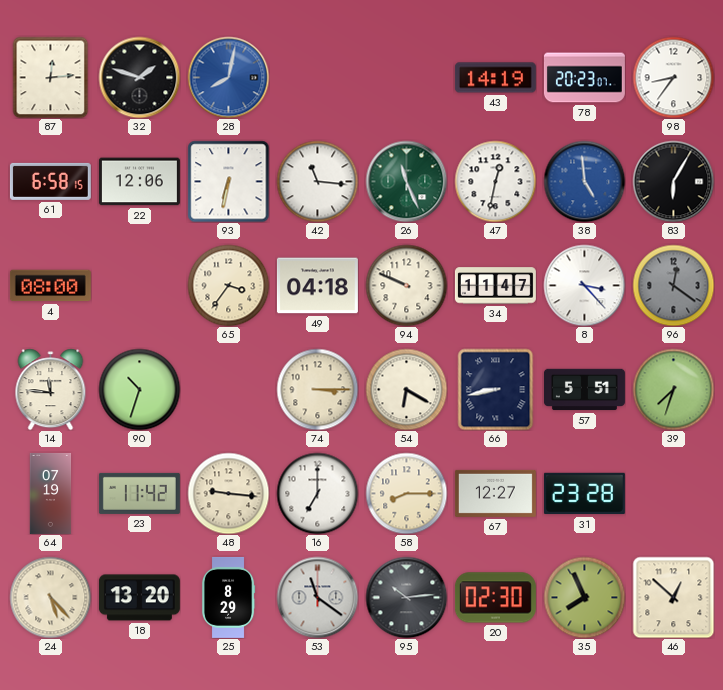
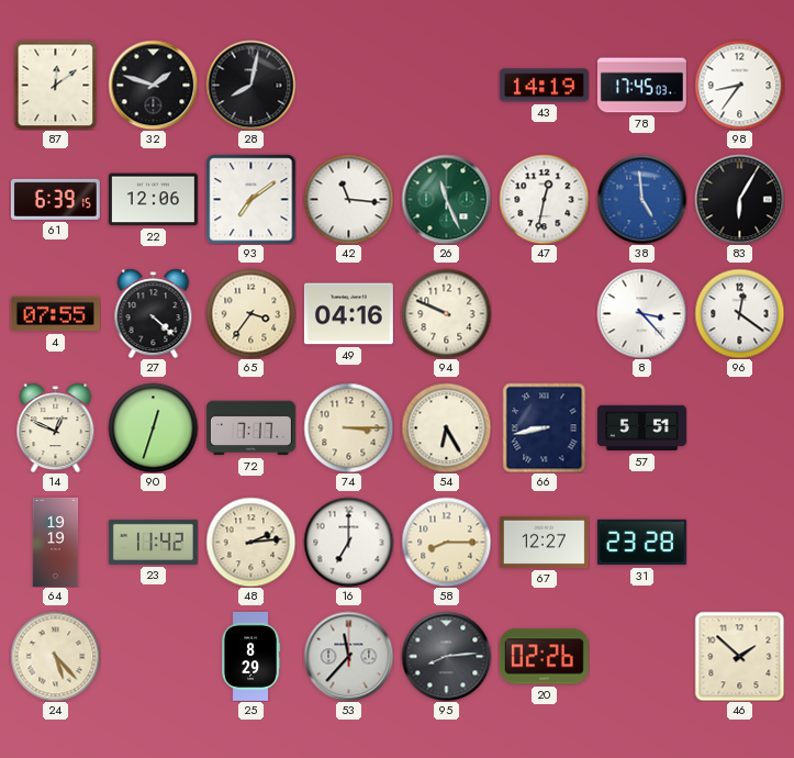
87: 12:14 -> 12:09 (56, 85)
28 dial: blue -> black (250, 85)
78: 20:23 -> 17:45 (641, 86)
61: 6:58 -> 6:39 (55, 199)
93: 6:32 -> 7:09 (250, 199)
4: 08:00 -> 07:55 (55, 314)
27: none -> 4:22 (154, 313)
49: 04:18 -> 04:16 (348, 314)
34: 11:47 -> none (495, 286)
96 dial: grey -> white (739, 313)
14: 11:46 -> 12:49 (56, 427)
90: 10:33 -> 12:33 (153, 427)
72: none -> 7:17 (250, 428)
54: 6:20 -> 6:25 (446, 427)
39: 7:33 -> none (673, 389)
64: 07:19 -> 19:19 (56, 542)
48: 9:16 -> 2:14 (250, 542)
18: 13:20 -> none (139, 598)
53: 11:21 -> 11:37 (348, 656)
95: 10:14 -> 8:14 (446, 656)
20: 02:30 -> 02:26 (544, 657)
35: 7:56 -> none (584, 597)
46: 12:52 -> 1:52 (739, 656)
